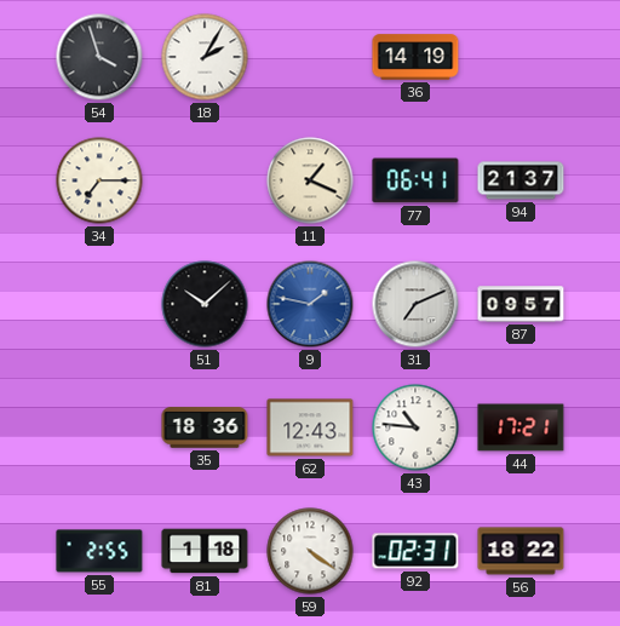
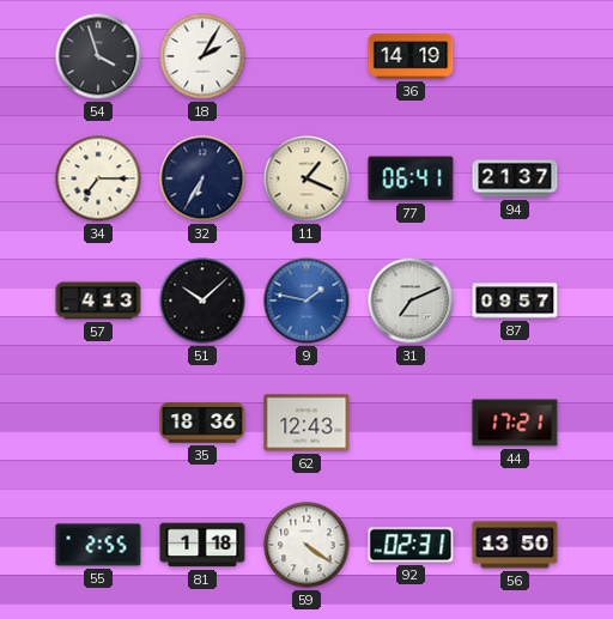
32: none -> 6:35 (202, 178)
57: none -> 4:13 (98, 301)
43: 10:46 -> none (415, 427)
56: 18:22 -> 13:50 (515, 545)
